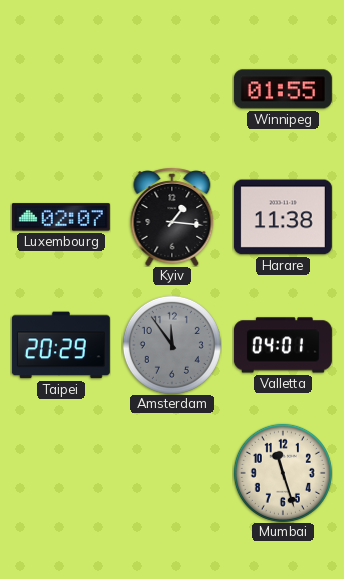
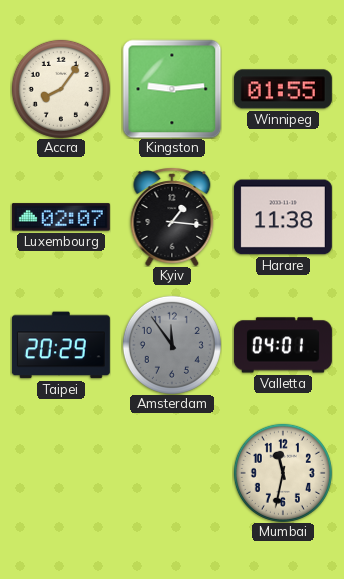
Accra: none -> 8:06 (61, 89)
Kingston: none -> 9:14 (172, 89)
Mumbai: 11:27 -> 11:32 (283, 473)
